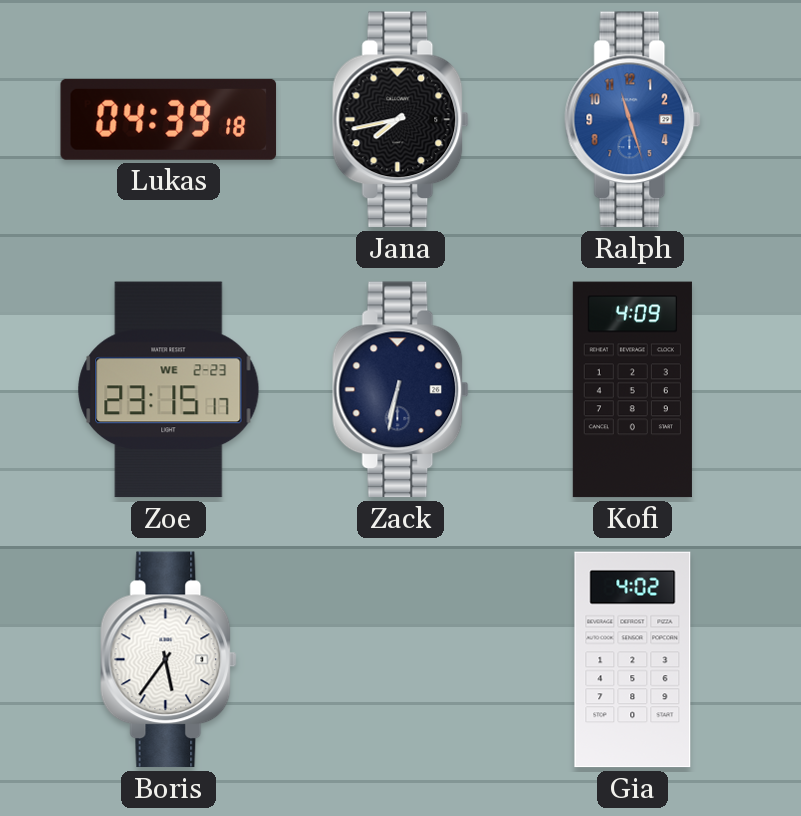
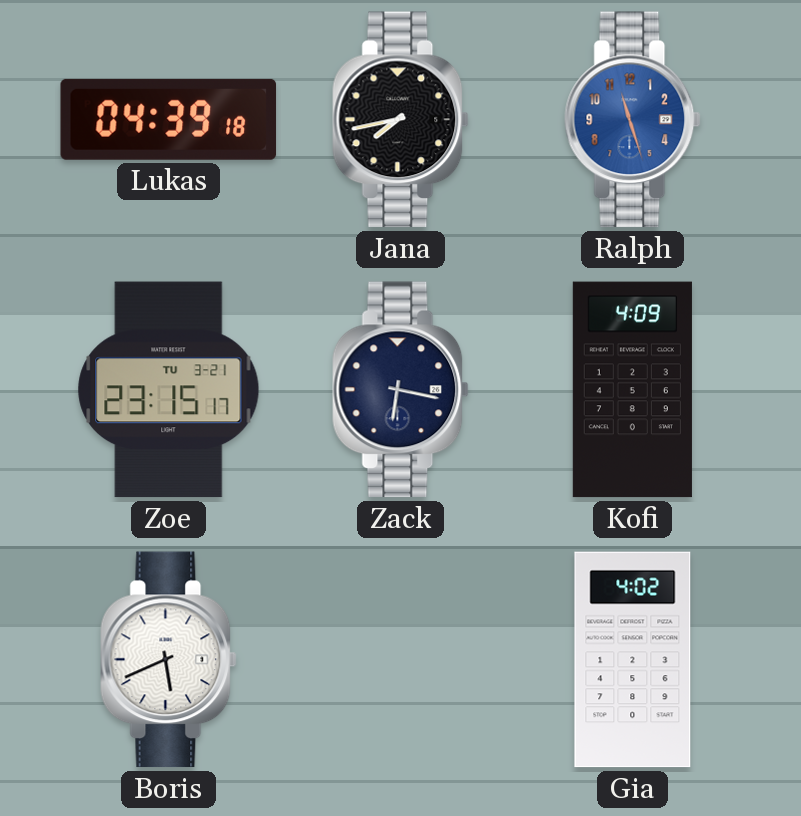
Zoe date: WE 2-23 -> TU 3-21 (169, 390)
Zack: 6:32 -> 6:17 (401, 390)
Boris: 5:36 -> 5:41 (169, 660)
